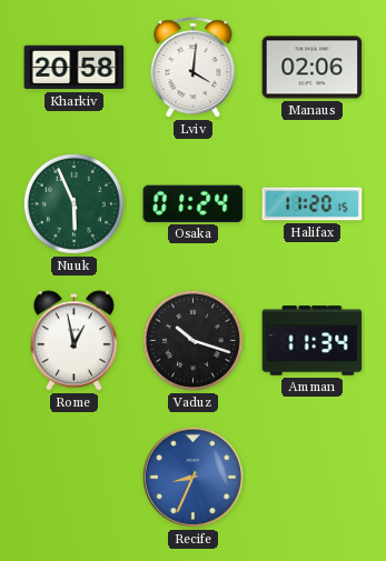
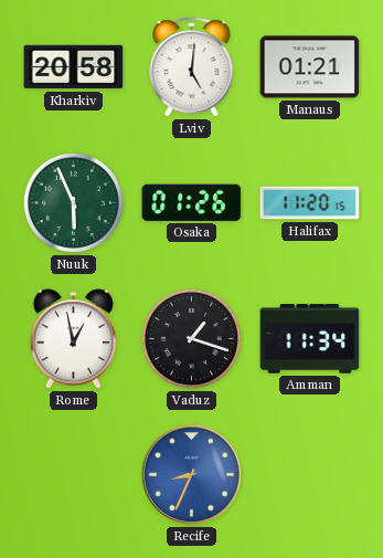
Lviv: 4:01 -> 5:01 (192, 67)
Manaus: 02:06 -> 01:21 (310, 67)
Osaka: 01:24 -> 01:26 (192, 202)
Vaduz: 10:18 -> 1:18 (191, 338)
